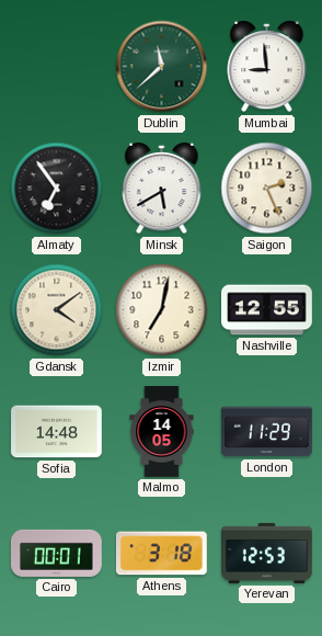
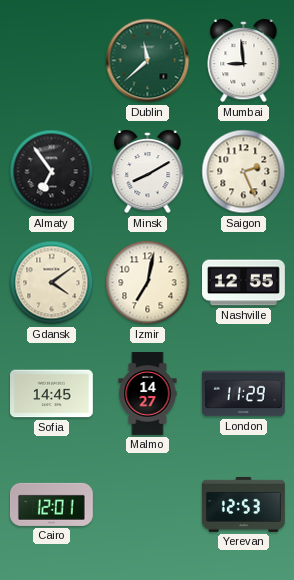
Minsk: 5:40 -> 8:10 (148, 172)
Sofia: 14:48 -> 14:45 (52, 394)
Malmo: 14:05 -> 14:27 (148, 394)
Cairo: 00:01 -> 12:01 (52, 504)
Athens: 3:18 -> none (161, 554)
